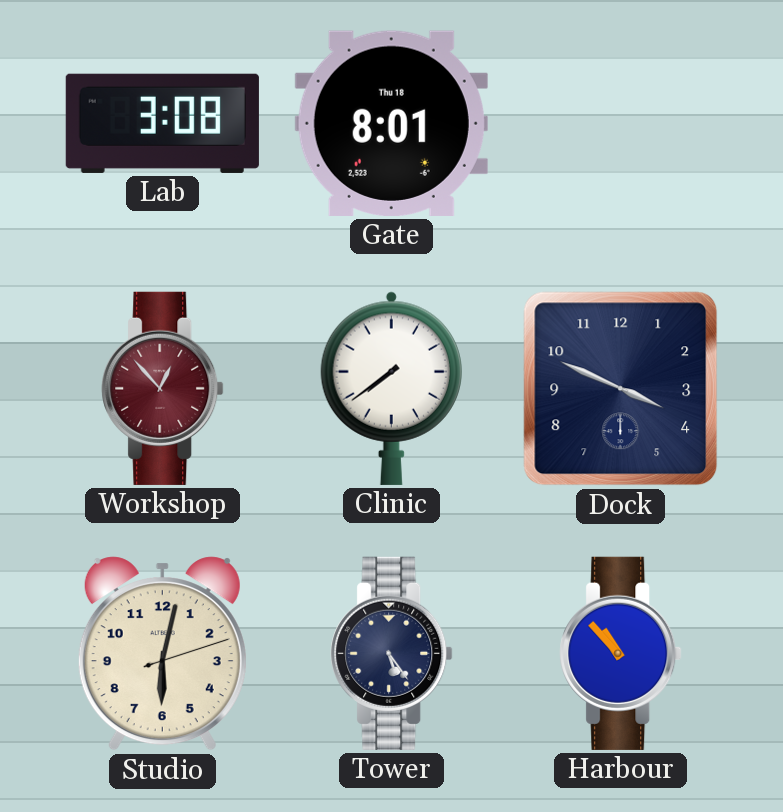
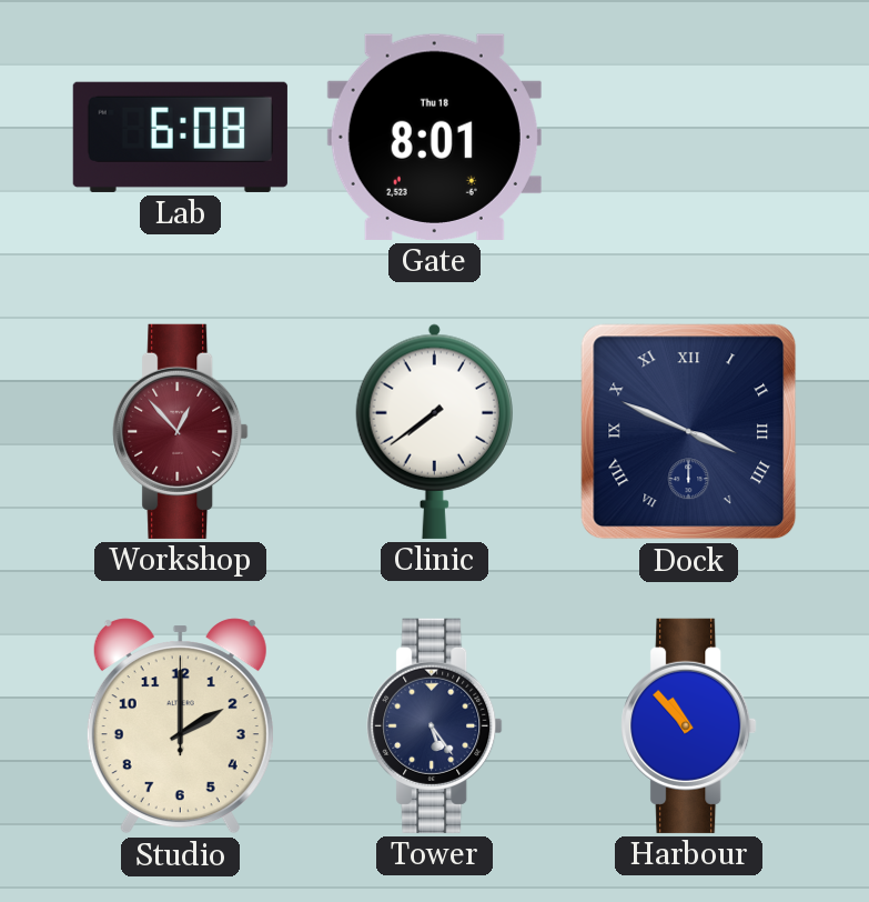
Lab: 3:08 -> 6:08 (180, 137)
Dock numerals: Arabic -> Roman (689, 432)
Studio: 6:02 -> 2:00 (180, 726)
